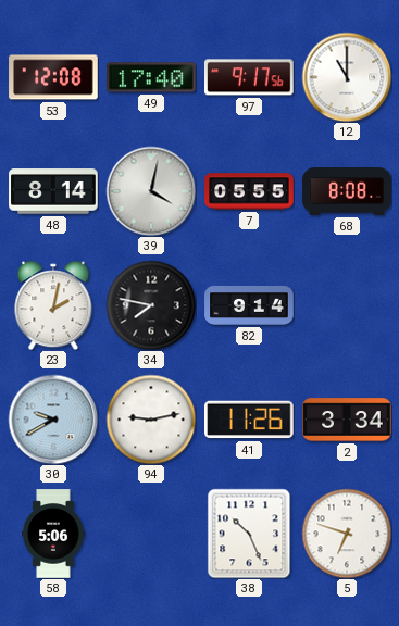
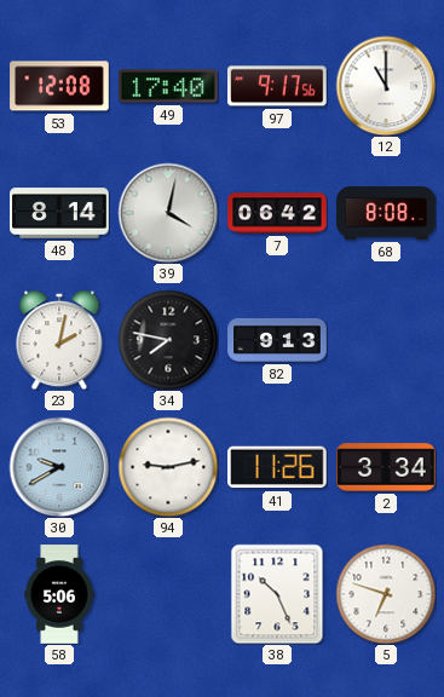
7: 05:55 -> 06:42 (277, 213)
82: 9:14 -> 9:13 (277, 340)
